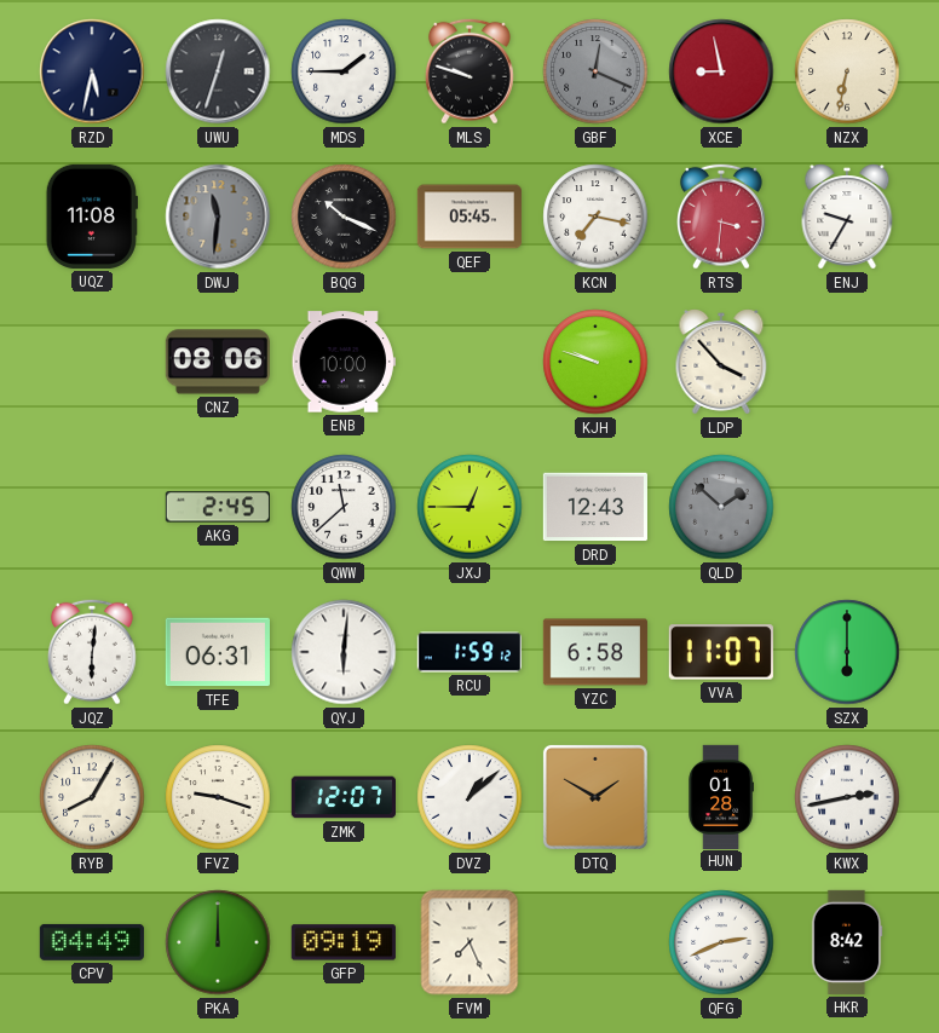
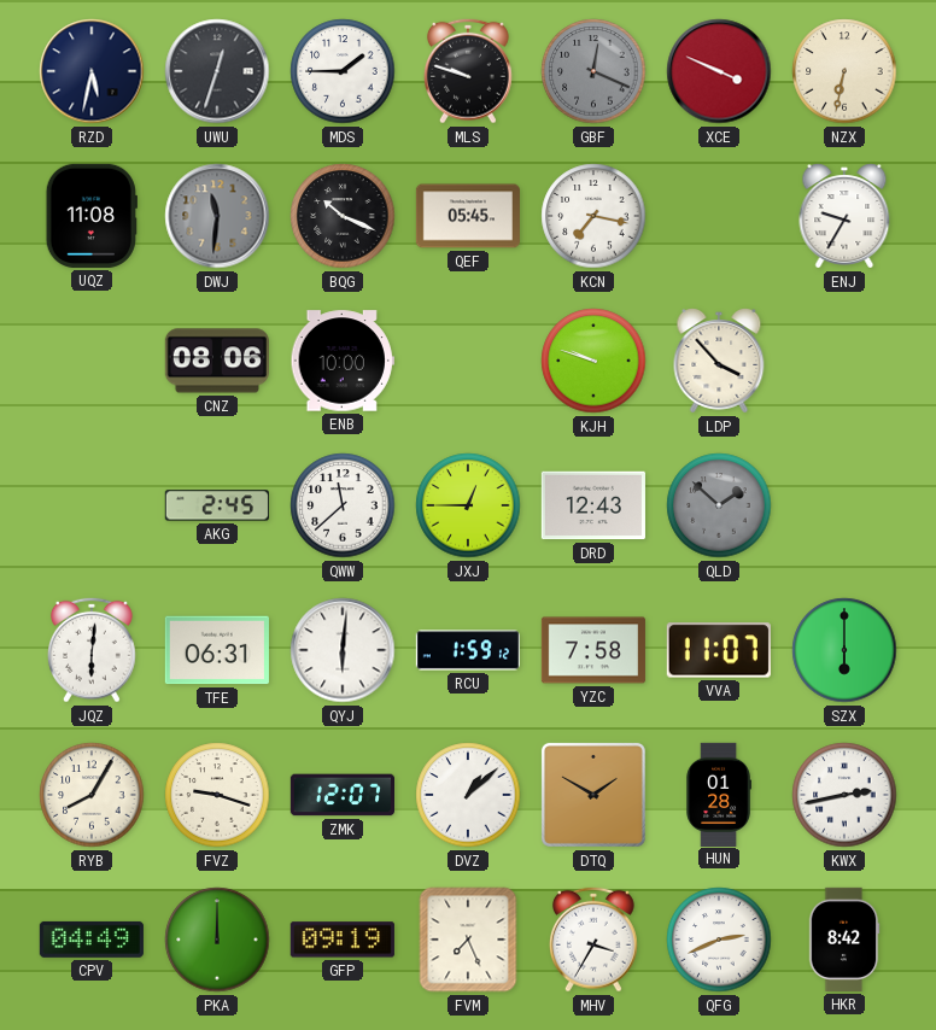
XCE: 8:58 -> 3:49 (719, 71)
RTS: 3:31 -> none (722, 217)
YZC: 6:58 -> 7:58 (592, 650)
MHV: none -> 3:35 (595, 940)
